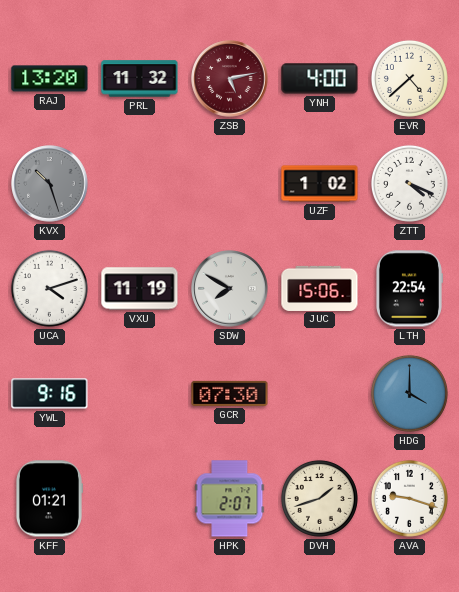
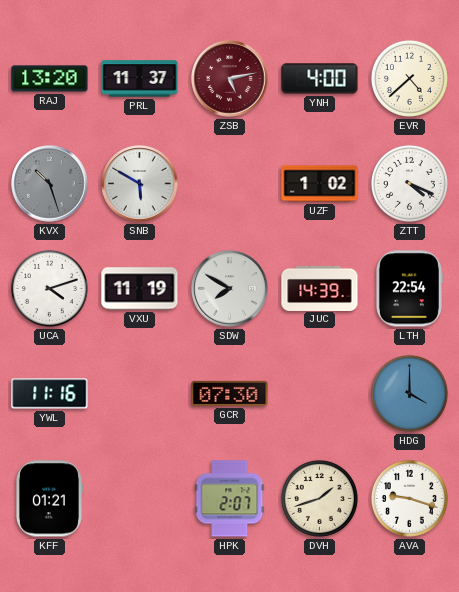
PRL: 11:32 -> 11:37 (140, 79)
SNB: none -> 5:50 (140, 184)
JUC: 15:06 -> 14:39 (320, 288)
YWL: 9:16 -> 11:16 (50, 394)
